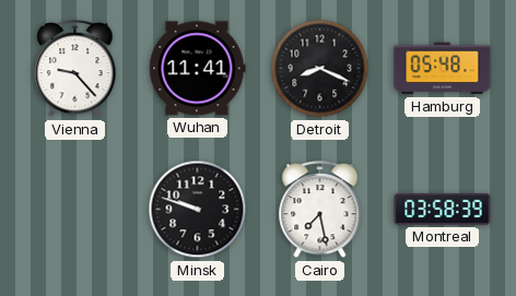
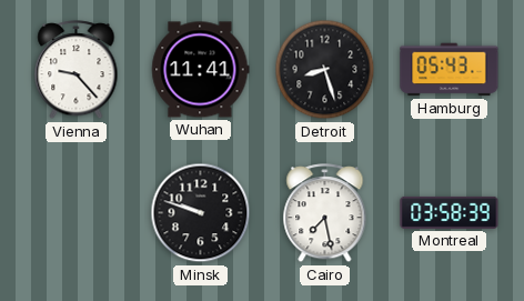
Detroit: 8:19 -> 8:27 (325, 70)
Hamburg: 05:48 -> 05:43 (450, 70)
